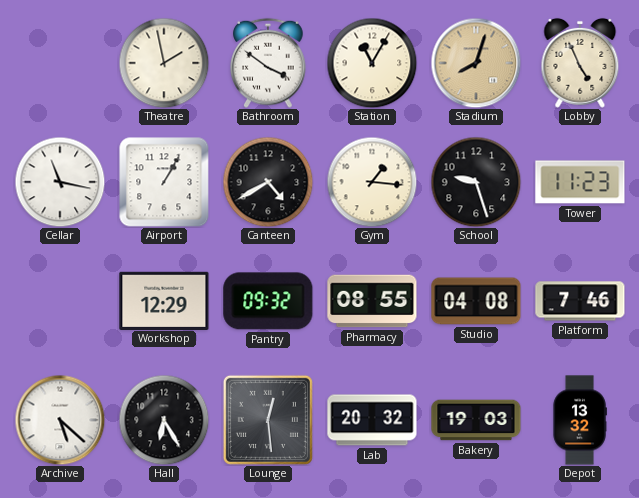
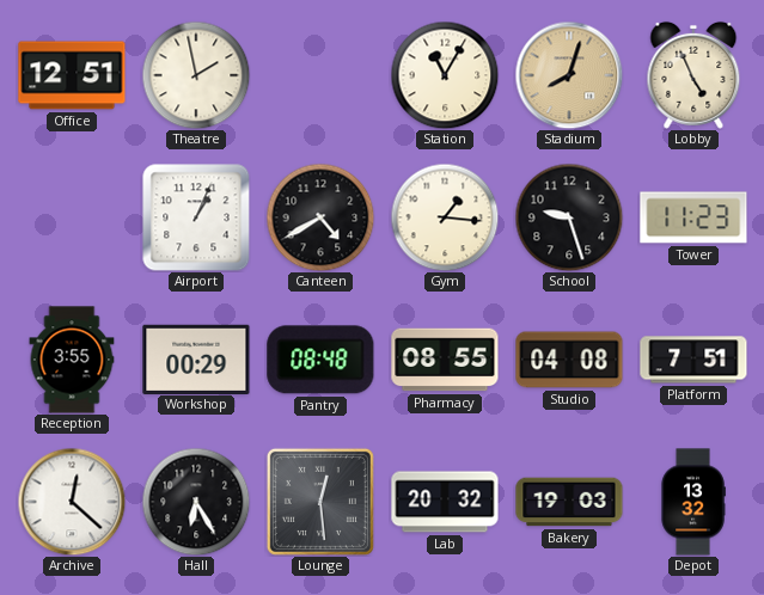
Office: none -> 12:51 (72, 75)
Bathroom: 3:51 -> none (268, 63)
Cellar: 11:17 -> none (60, 182)
Airport: 1:05 -> 1:04 (196, 217)
Reception: none -> 3:55 (72, 360)
Workshop: 12:29 -> 00:29 (196, 358)
Pantry: 09:32 -> 08:48 (320, 360)
Platform: 7:46 -> 7:51 (693, 360)
Archive: 5:22 -> 12:22 (72, 502)
